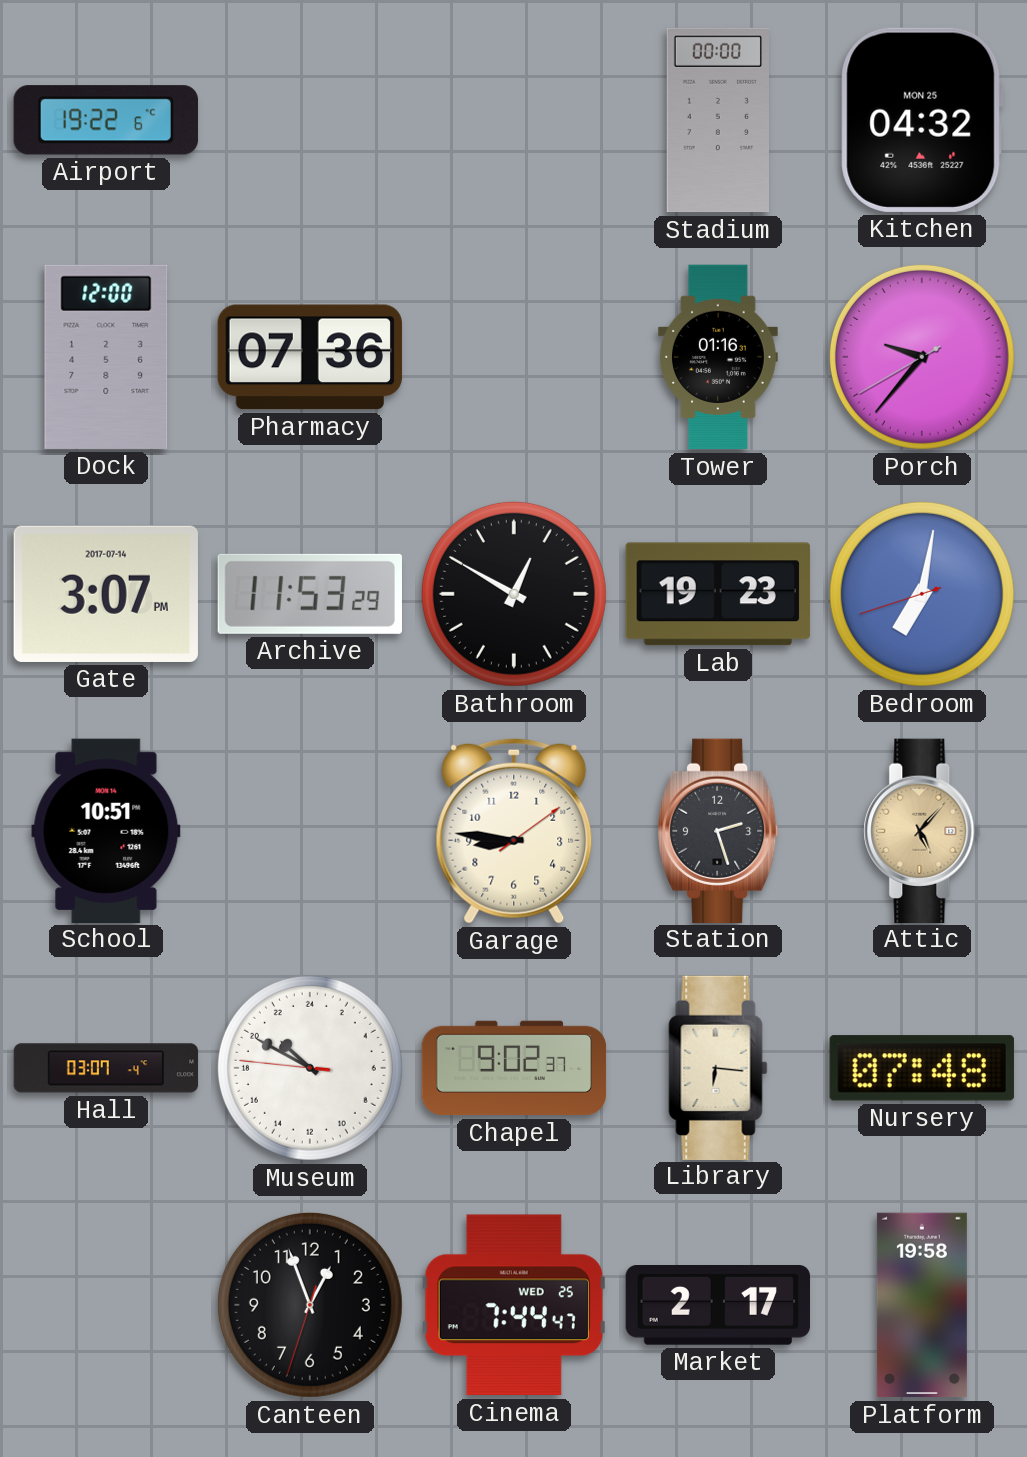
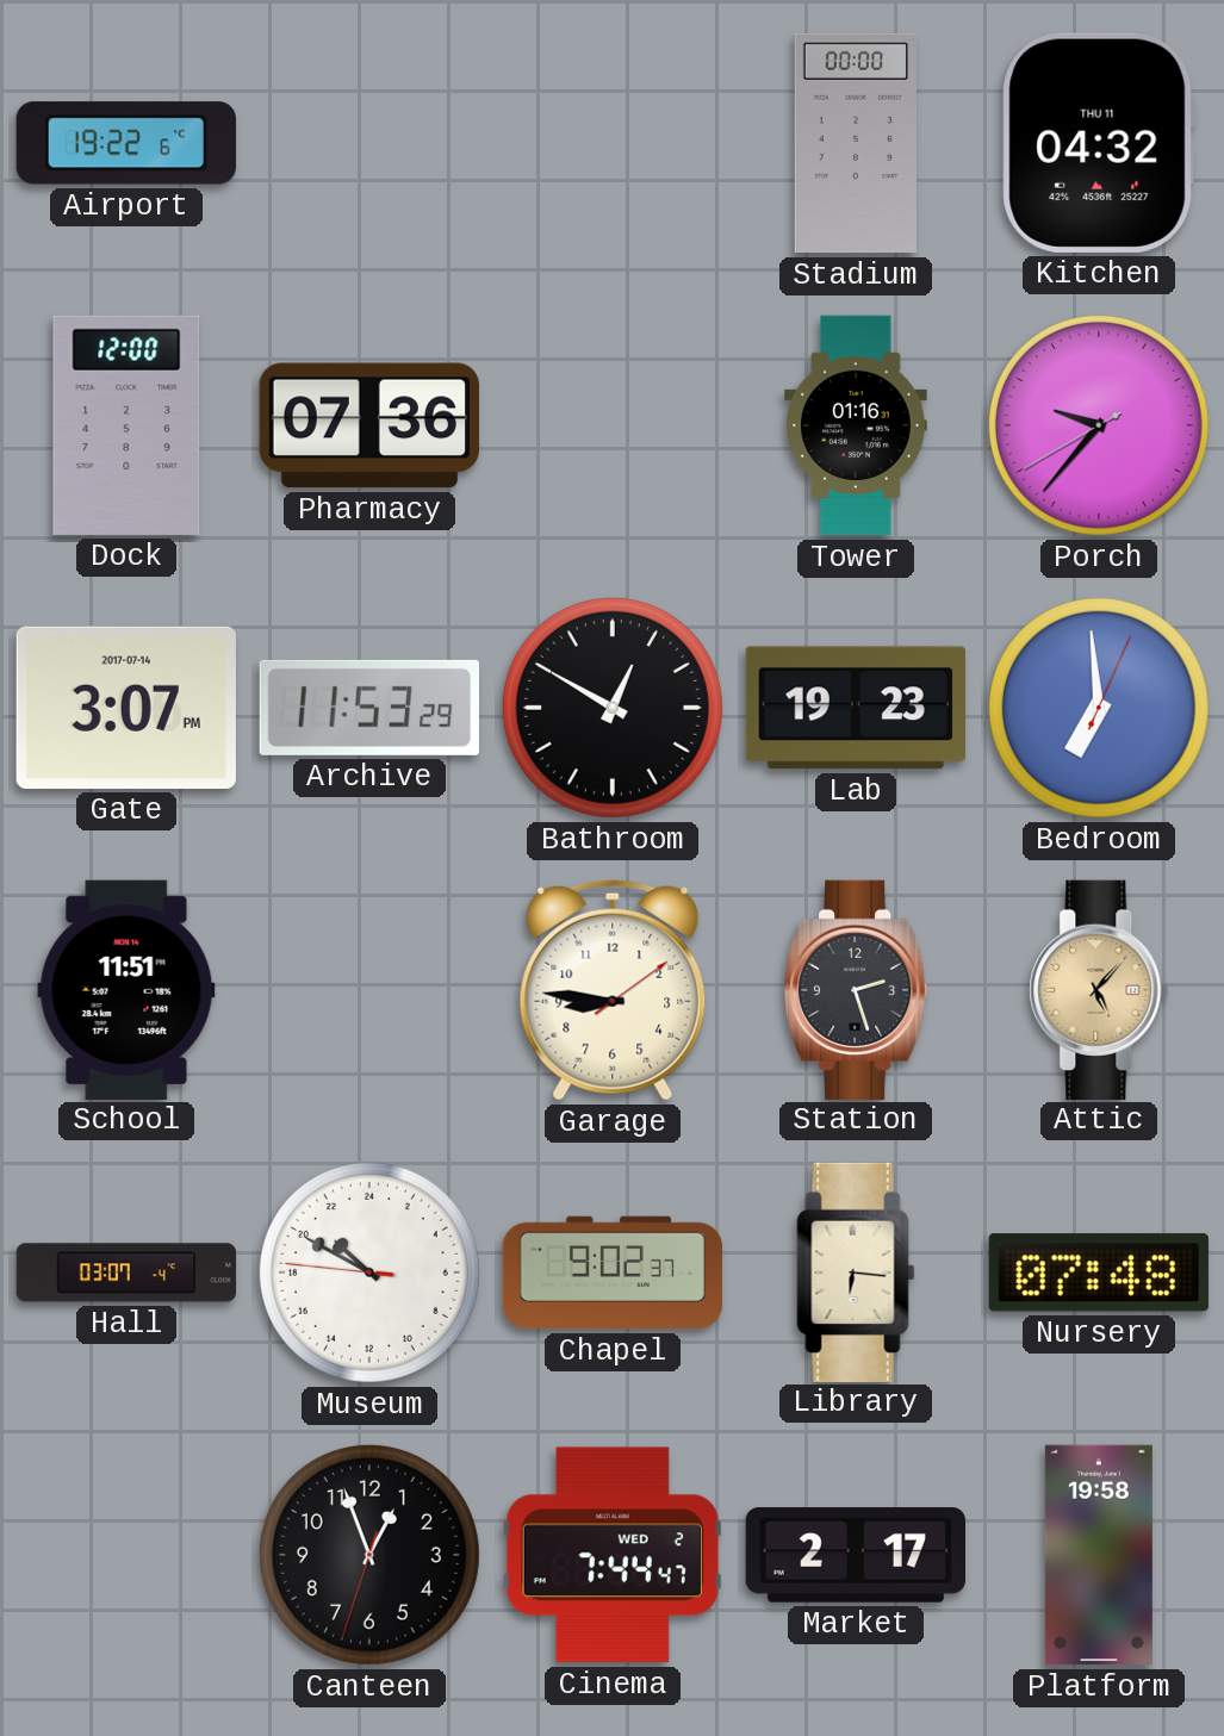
Kitchen date: MON 25 -> THU 11 (1099, 143)
Bedroom: 7:01 -> 6:59 (1099, 708)
School: 10:51 -> 11:51 (126, 989)
Cinema date: WED 25 -> WED 2 (613, 1555)
